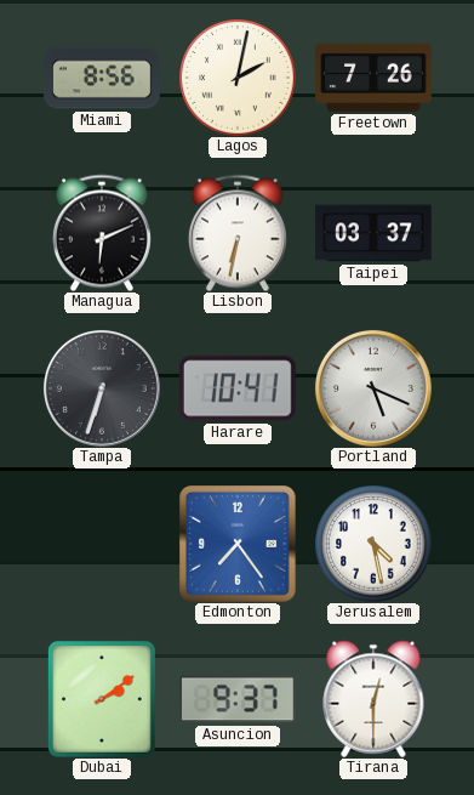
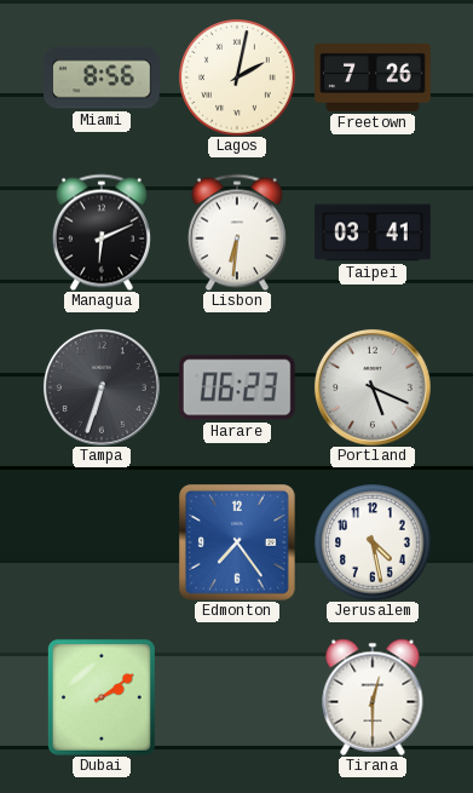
Lisbon: 6:32 -> 6:31 (237, 232)
Taipei: 03:37 -> 03:41 (373, 232)
Harare: 10:41 -> 06:23 (237, 387)
Asuncion: 9:37 -> none (239, 699)
